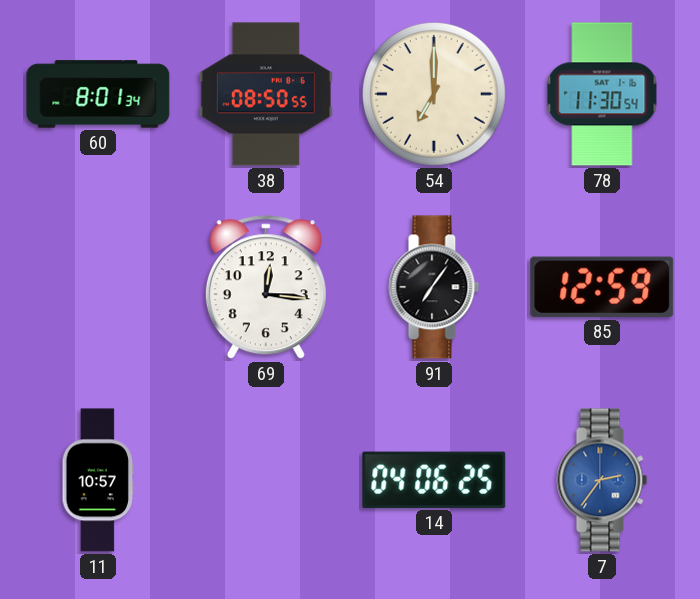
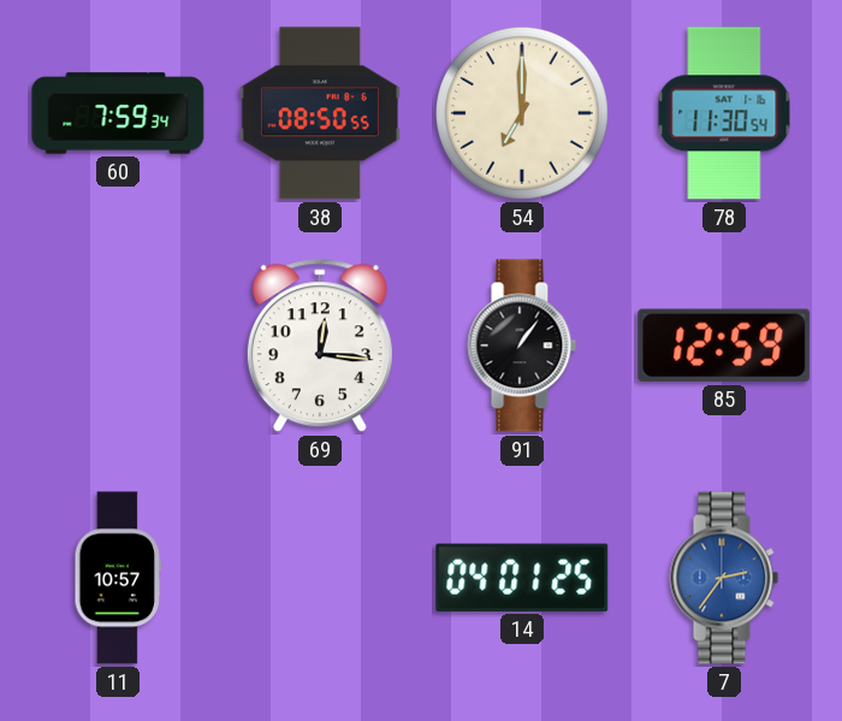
60: 8:01 -> 7:59 (118, 113)
91: 7:06 -> 1:06 (522, 345)
14: 04:06 -> 04:01 (522, 578)
